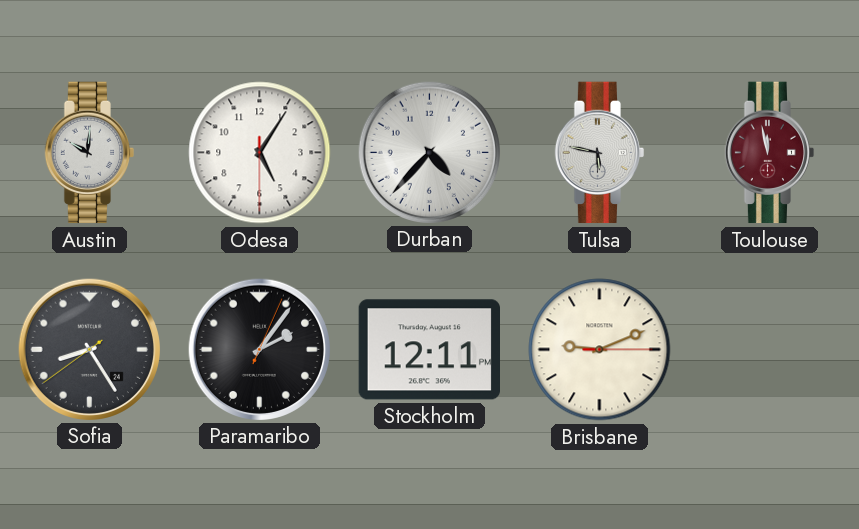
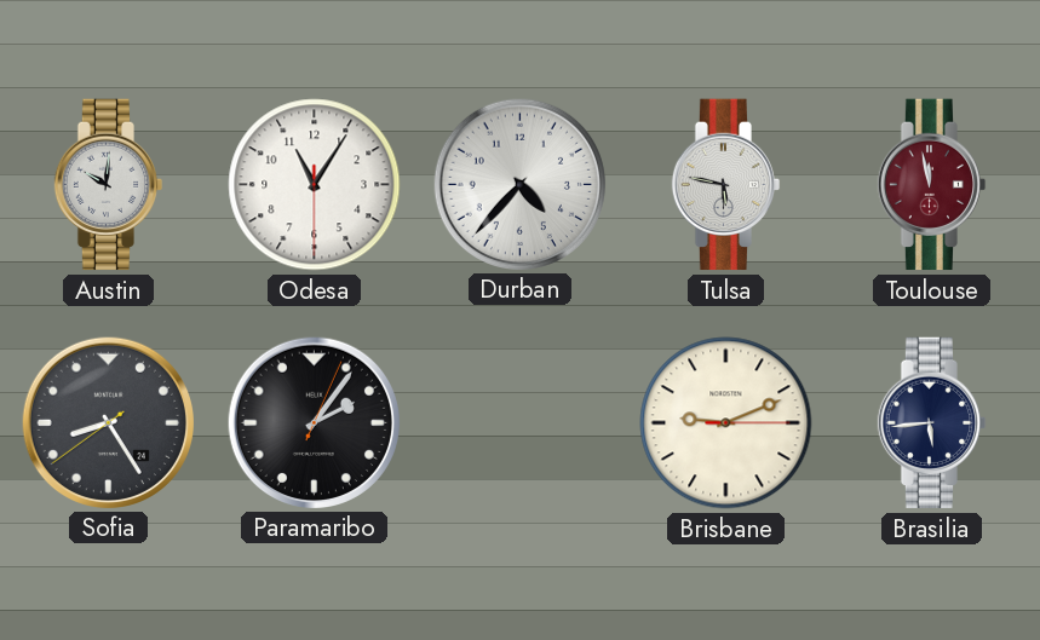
Odesa: 5:05 -> 11:05 (315, 185)
Stockholm: 12:11 -> none (429, 350)
Brasilia: none -> 5:44 (932, 423)
